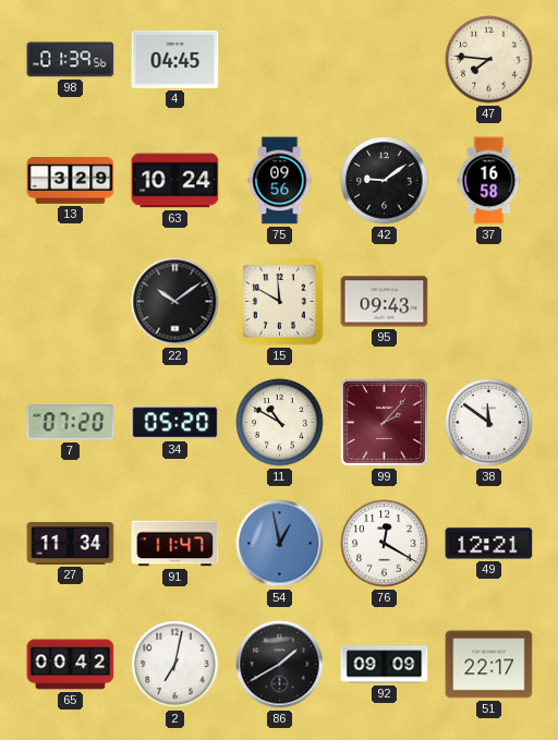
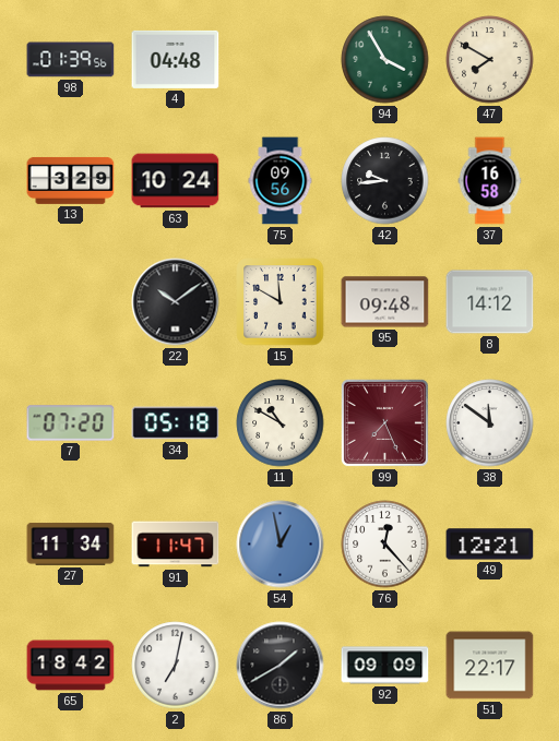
4: 04:45 -> 04:48 (176, 59)
94: none -> 3:55 (385, 60)
47: 7:46 -> 7:50 (490, 60)
42: 9:09 -> 9:44 (385, 181)
95: 09:43 -> 09:48 (385, 302)
8: none -> 14:12 (490, 302)
34: 05:20 -> 05:18 (176, 423)
99: 2:07 -> 7:26 (384, 422)
76: 12:20 -> 12:23 (385, 545)
65: 00:42 -> 18:42 (71, 666)
